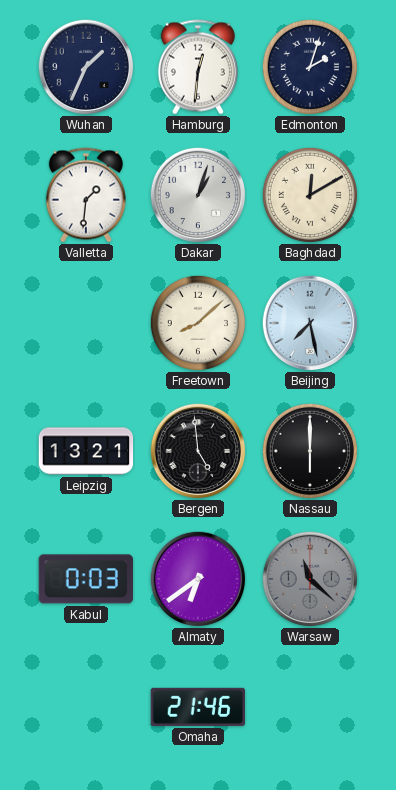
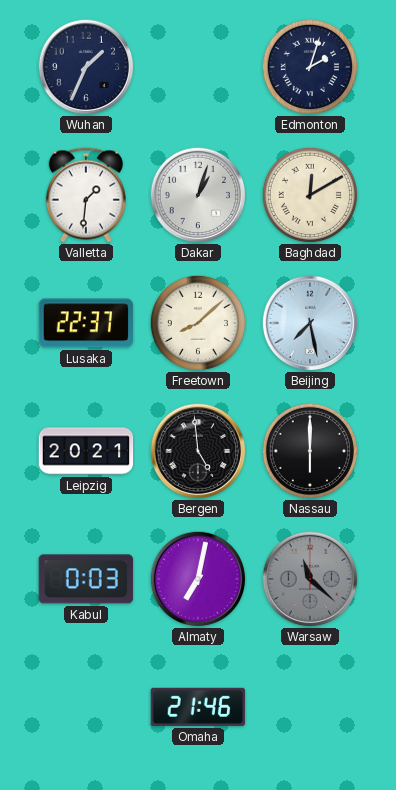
Hamburg: 12:31 -> none (198, 67)
Lusaka: none -> 22:37 (85, 323)
Leipzig: 13:21 -> 20:21 (86, 451)
Almaty: 6:39 -> 7:02 (198, 579)
